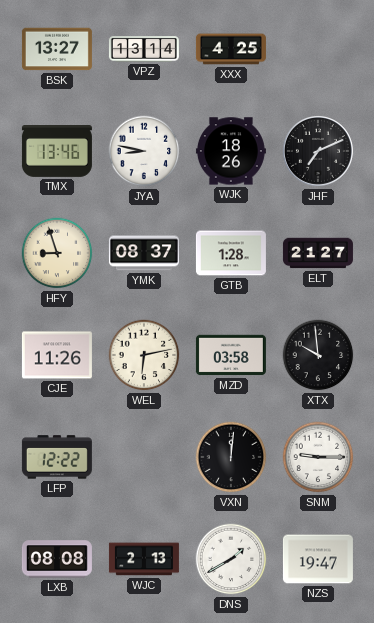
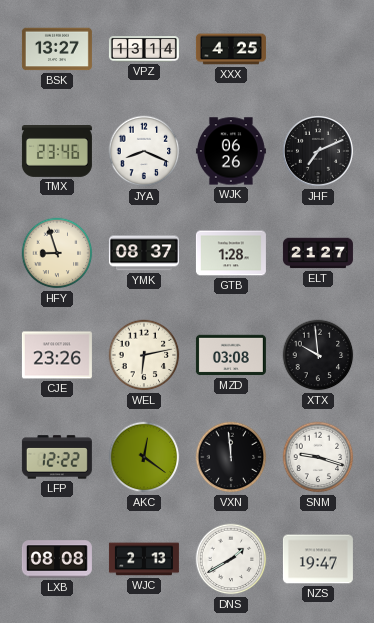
TMX: 13:46 -> 23:46 (57, 152)
JYA: 8:47 -> 8:19 (144, 151)
WJK: 18:26 -> 06:26 (231, 151)
CJE: 11:26 -> 23:26 (57, 355)
MZD: 03:58 -> 03:08 (231, 355)
AKC: none -> 12:21 (144, 457)
VXN: 12:01 -> 11:59 (231, 457)
SNM: 9:15 -> 9:18 (318, 457)
